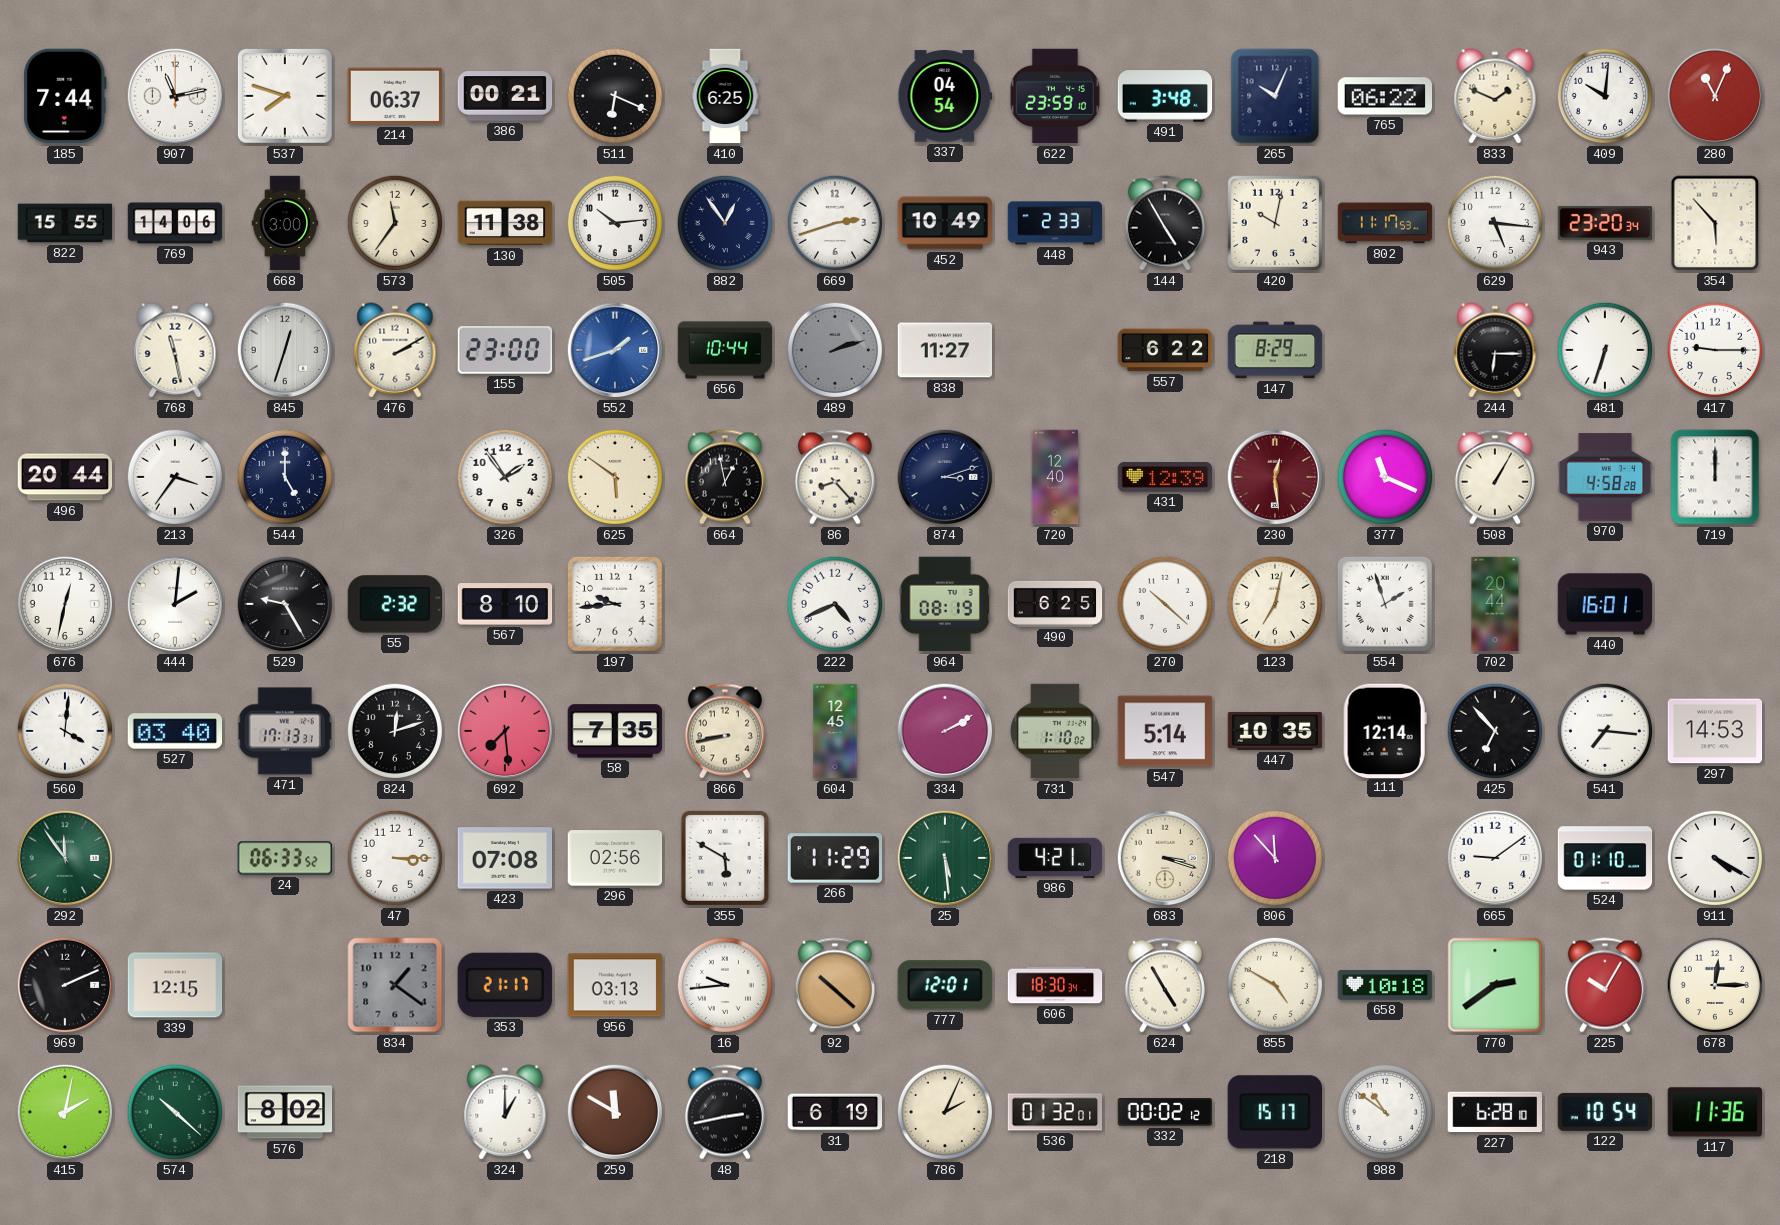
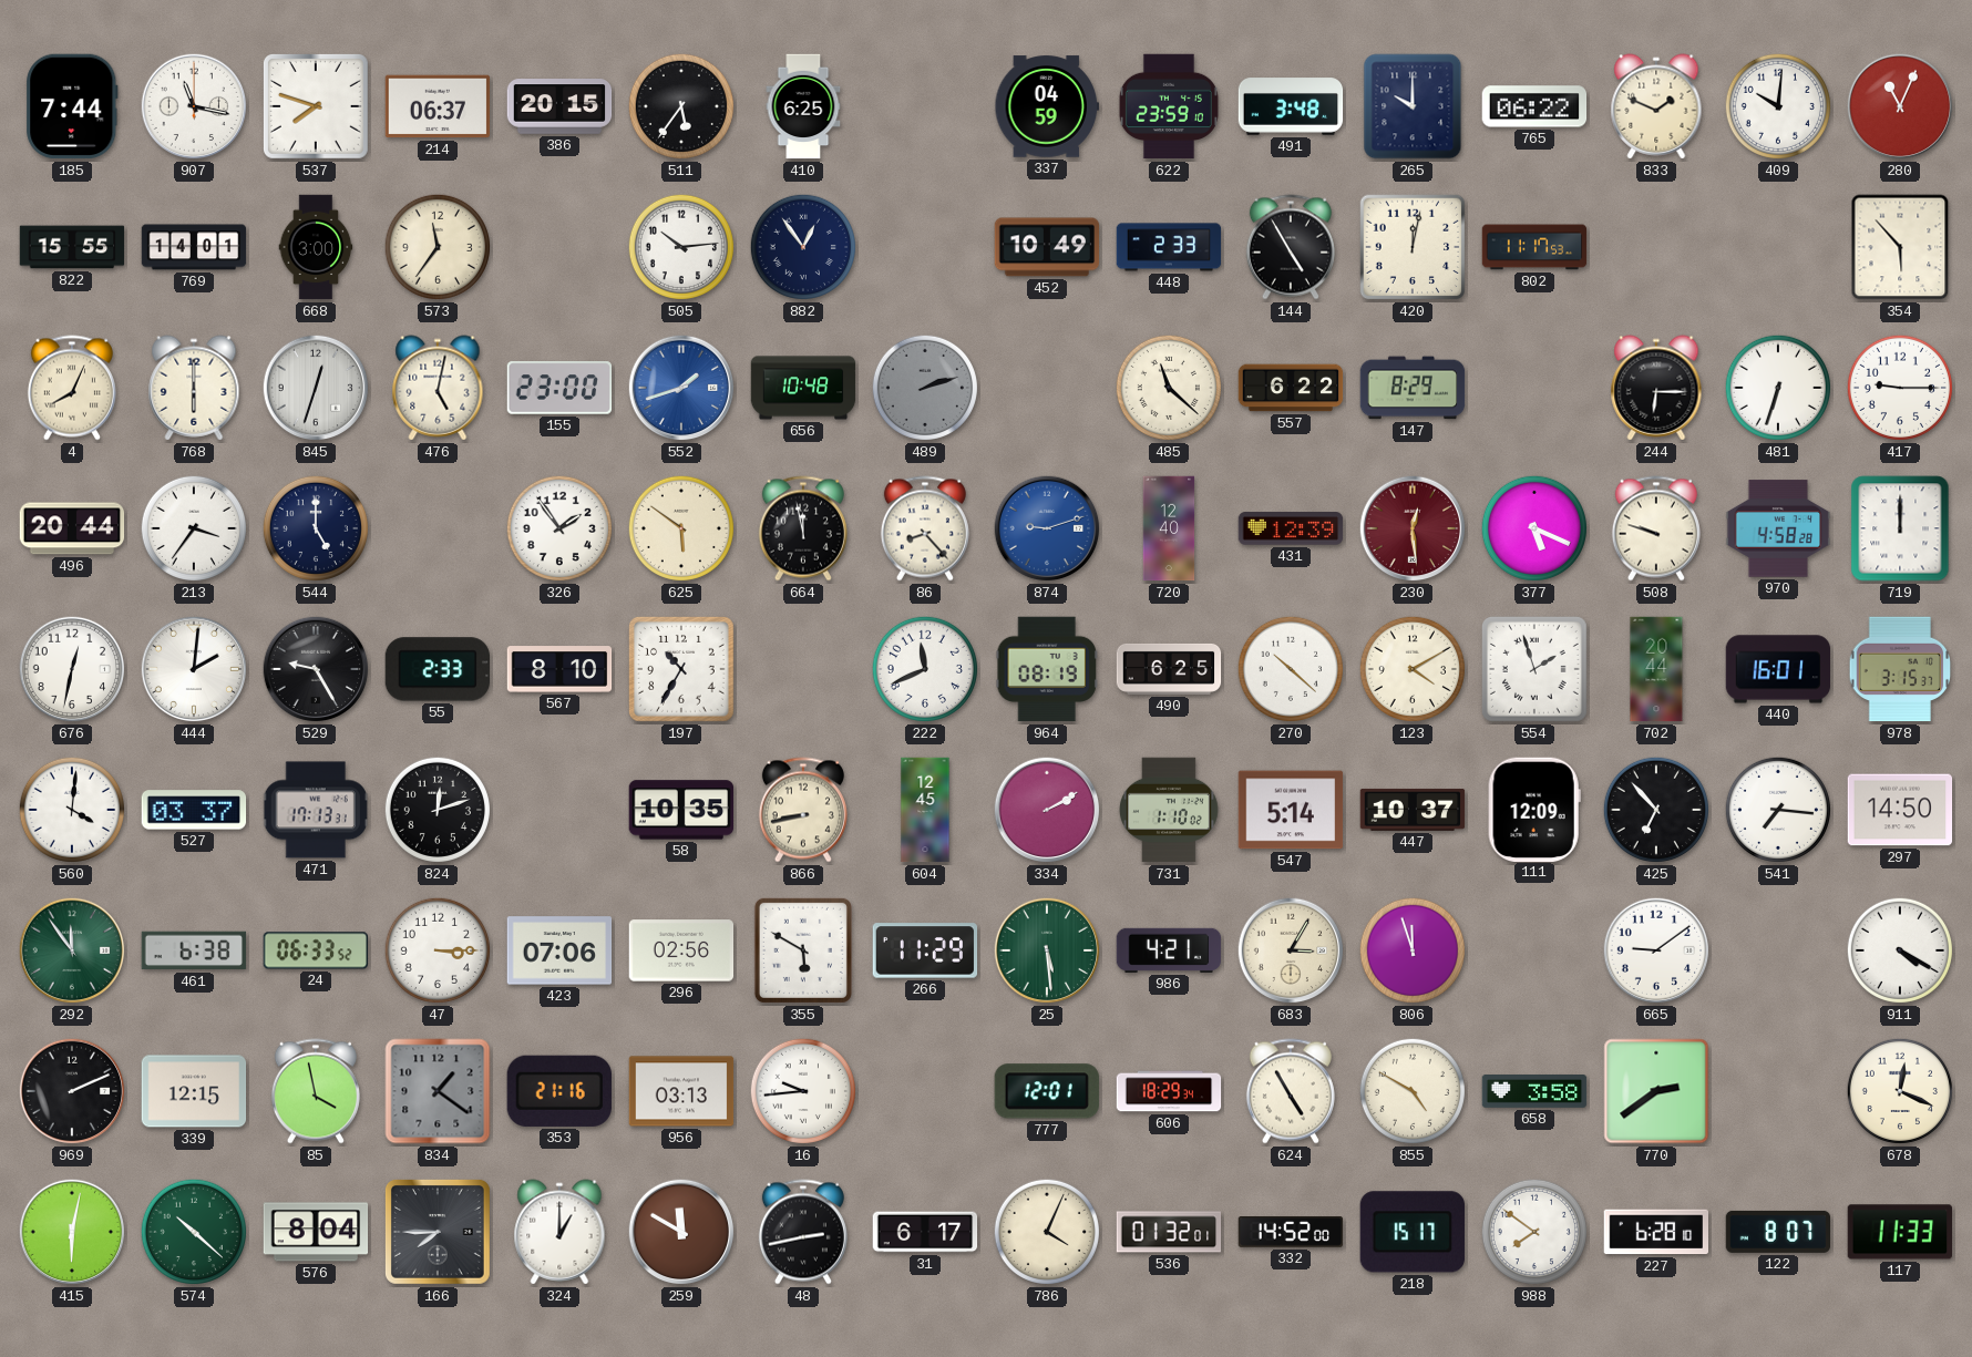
907: 11:13 -> 11:17 (194, 106)
386: 00:21 -> 20:15 (559, 106)
511: 6:19 -> 5:36 (681, 106)
337: 04:54 -> 04:59 (1047, 106)
265: 10:04 -> 10:00 (1413, 106)
769: 14:06 -> 14:01 (194, 247)
130: 11:38 -> none (505, 223)
669: 2:42 -> none (835, 223)
420: 10:02 -> 12:02 (1413, 247)
629: 5:16 -> none (1495, 223)
943: 23:20 -> none (1605, 223)
4: none -> 8:04 (72, 388)
768: 11:28 -> 6:00 (194, 388)
476: 2:10 -> 5:02 (438, 388)
656: 10:44 -> 10:48 (803, 388)
838: 11:27 -> none (945, 350)
485: none -> 11:22 (1169, 388)
664: 12:58 -> 11:58 (803, 528)
874: 3:12 -> 9:12 (1047, 528)
874 dial: navy -> blue (1047, 528)
377: 11:19 -> 5:19 (1534, 528)
508: 1:05 -> 9:48 (1656, 528)
55: 2:32 -> 2:33 (438, 669)
197: 9:44 -> 10:35 (681, 669)
222: 4:41 -> 11:41 (925, 669)
123: 7:02 -> 4:10 (1413, 669)
978: none -> 3:15 (1900, 669)
527: 03:40 -> 03:37 (194, 810)
692: 7:29 -> none (505, 731)
58: 7:35 -> 10:35 (681, 810)
447: 10:35 -> 10:37 (1413, 810)
111: 12:14 -> 12:09 (1534, 809)
297: 14:53 -> 14:50 (1900, 810)
461: none -> 6:38 (194, 950)
423: 07:08 -> 07:06 (559, 950)
683: 3:18 -> 3:05 (1291, 950)
806: 11:53 -> 11:57 (1413, 950)
524: 01:10 -> none (1605, 858)
85: none -> 3:58 (316, 1091)
353: 21:17 -> 21:16 (559, 1091)
92: 10:22 -> none (835, 985)
606: 18:30 -> 18:29 (1169, 1091)
658: 10:18 -> 3:58 (1534, 1092)
225: 10:05 -> none (1605, 985)
678: 12:15 -> 12:19 (1900, 1091)
415: 2:02 -> 6:02 (72, 1232)
576: 8:02 -> 8:04 (316, 1232)
166: none -> 7:45 (438, 1232)
31: 6:19 -> 6:17 (925, 1232)
786: 2:04 -> 4:04 (1047, 1232)
332: 00:02 -> 14:52 (1291, 1233)
988: 10:51 -> 7:51 (1534, 1232)
122: 10:54 -> 8:07 (1778, 1232)
117: 11:36 -> 11:33 (1899, 1232)
